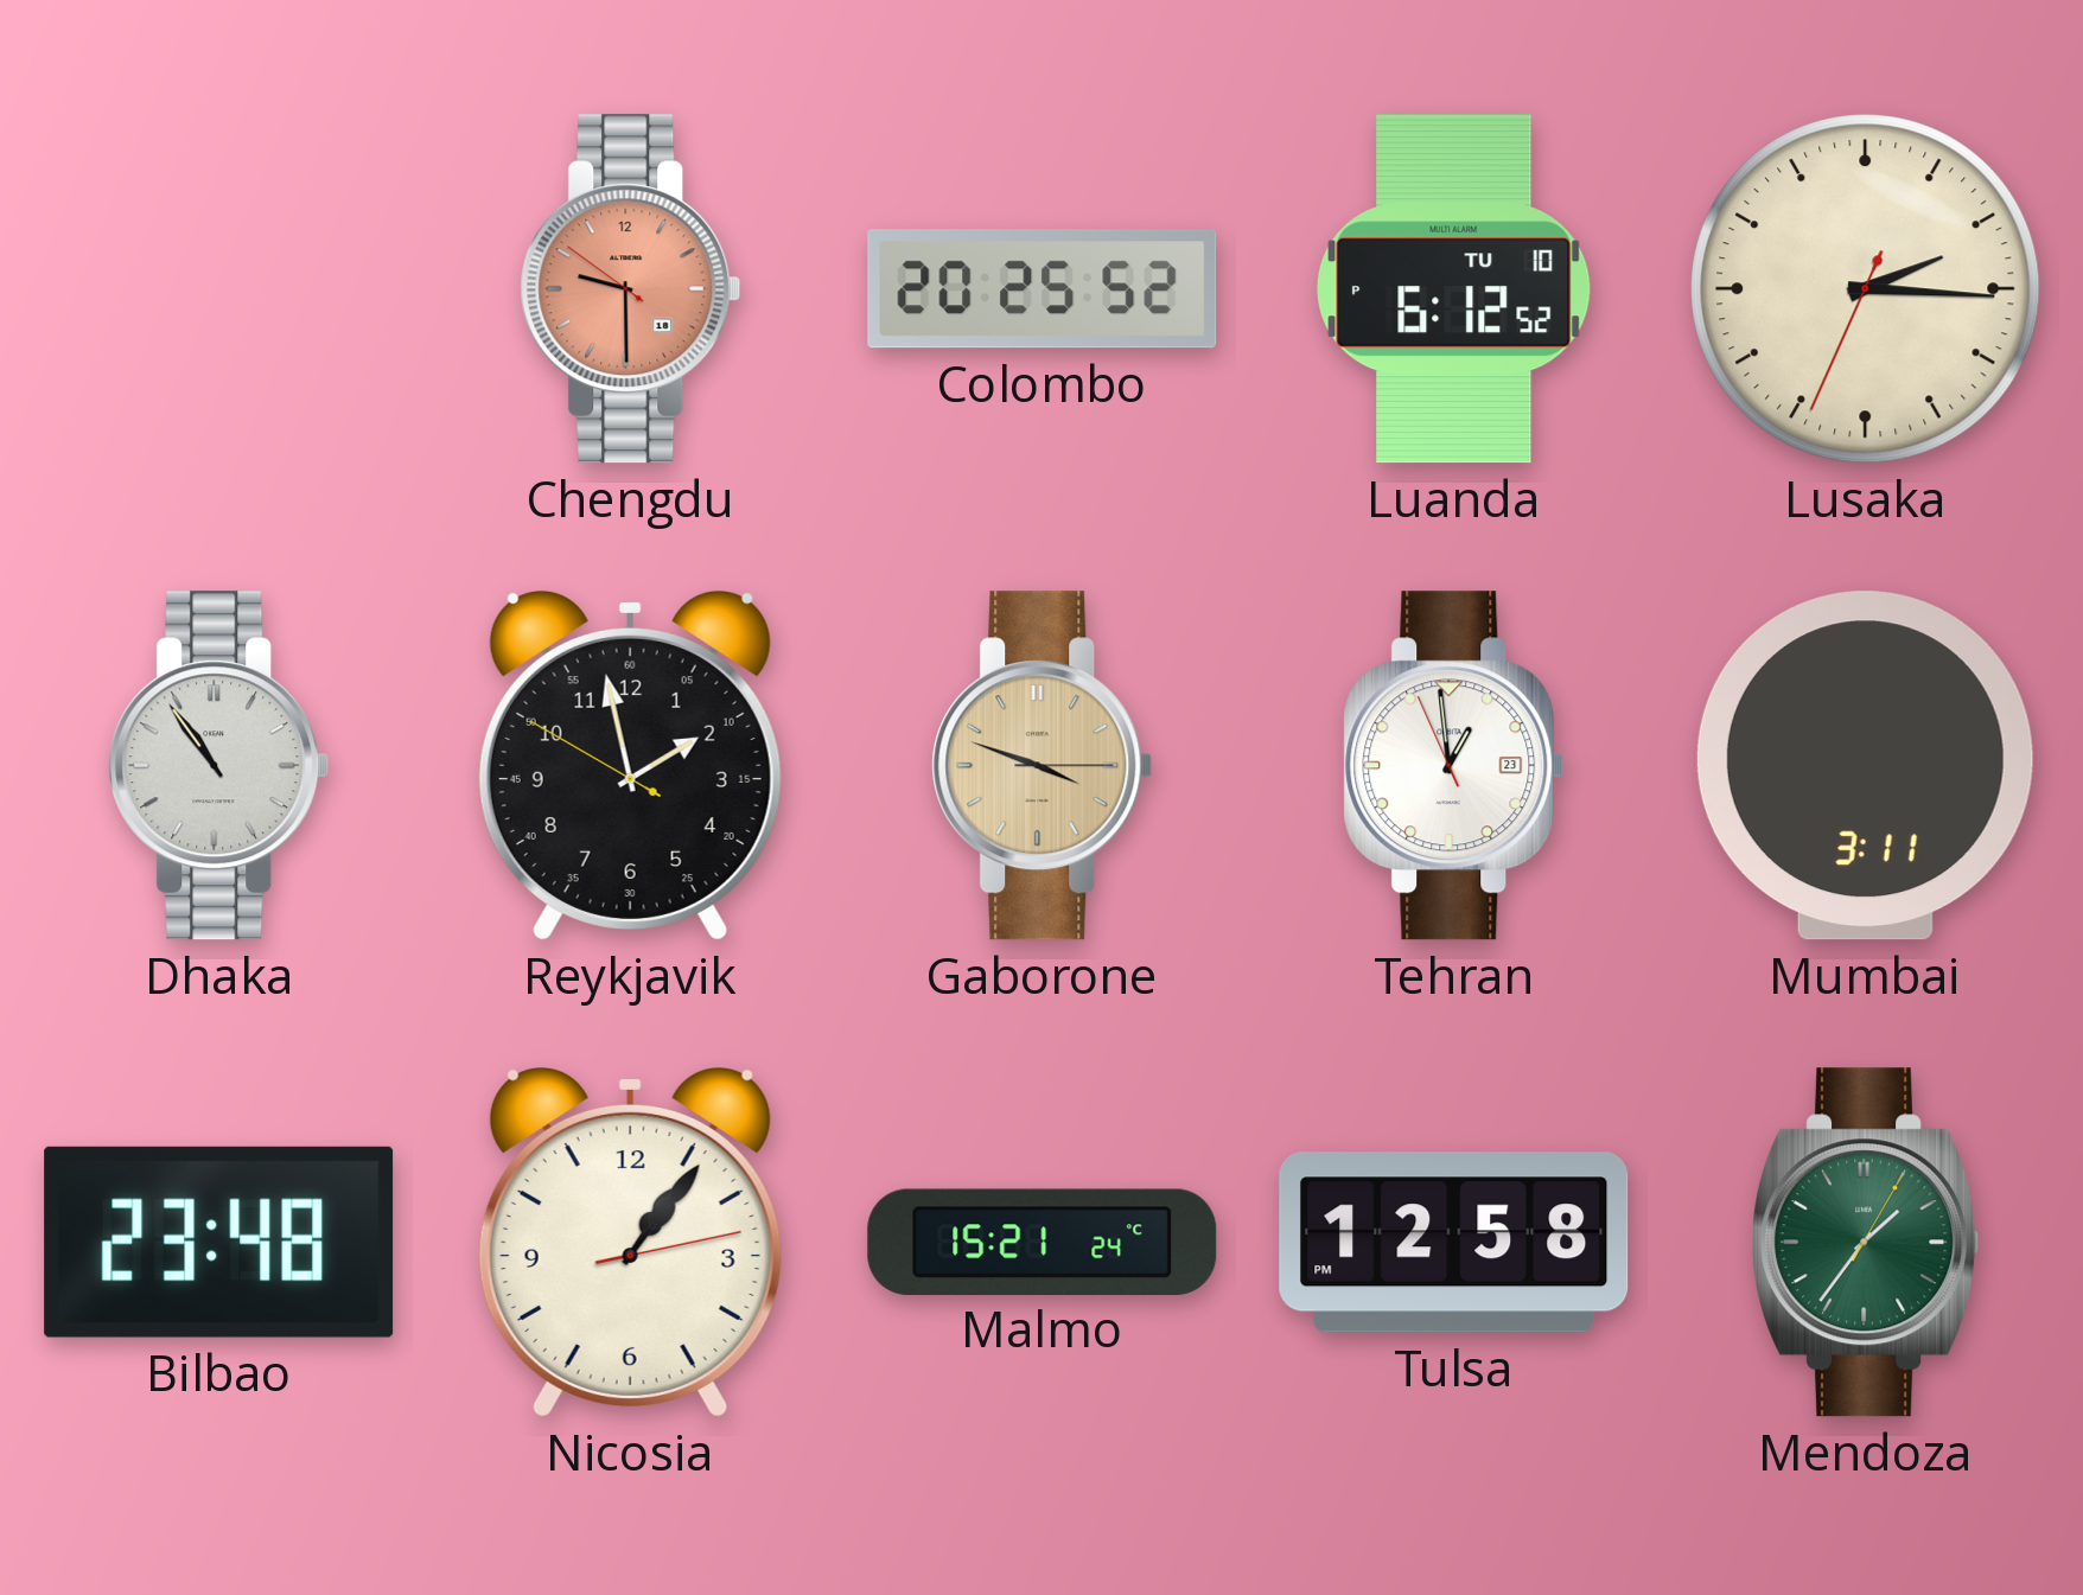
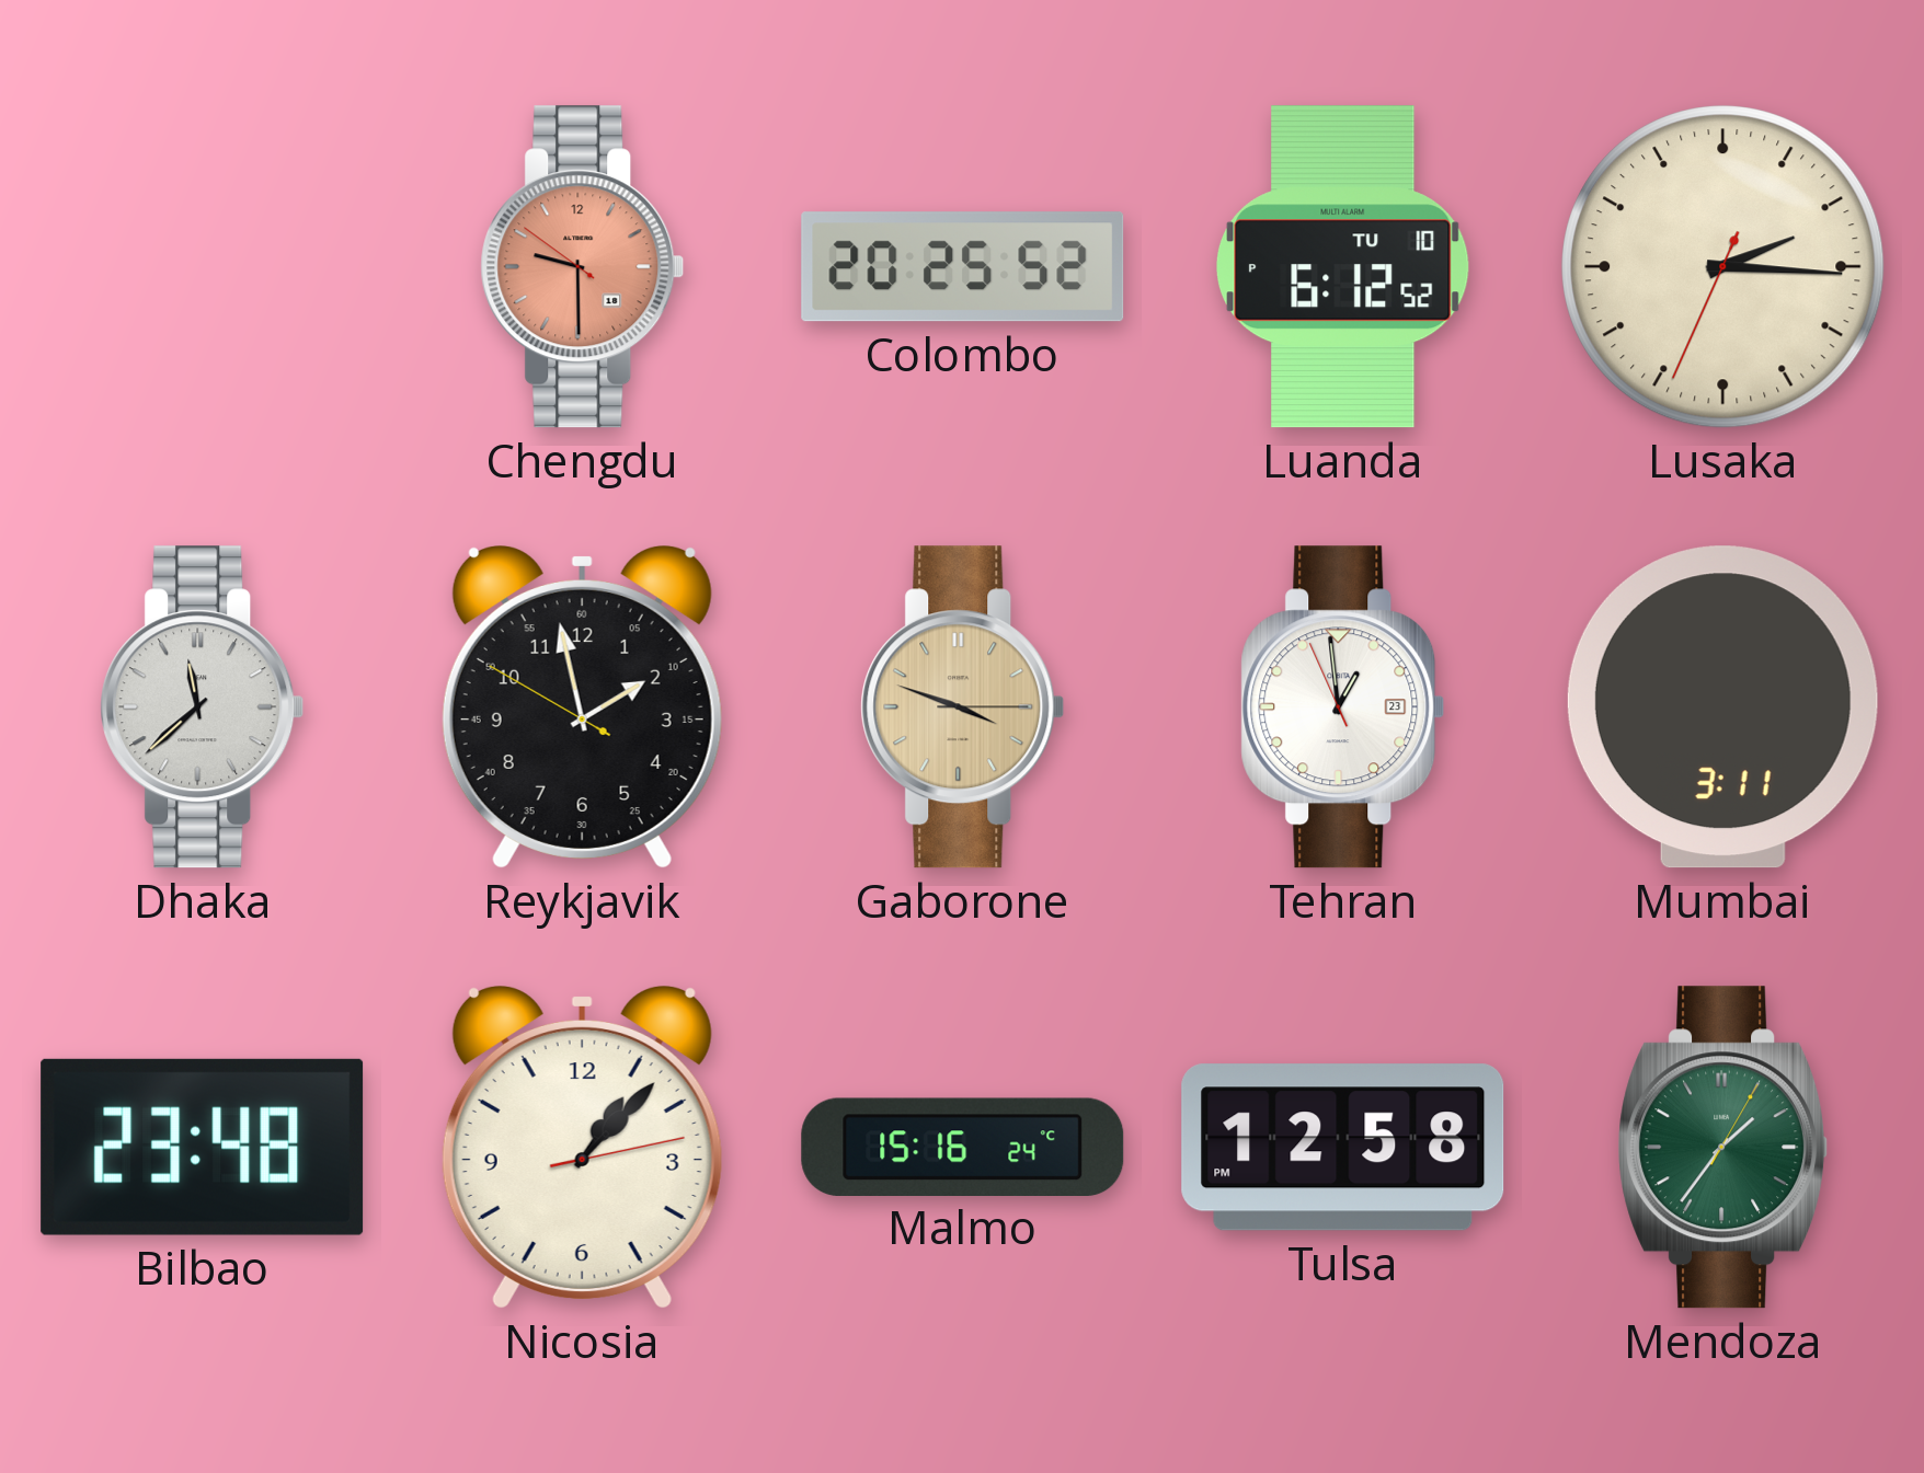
Dhaka: 10:54 -> 11:38 (203, 707)
Nicosia: 1:06 -> 1:07 (582, 1148)
Malmo: 15:21 -> 15:16 (963, 1147)
